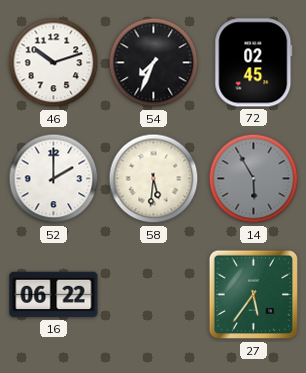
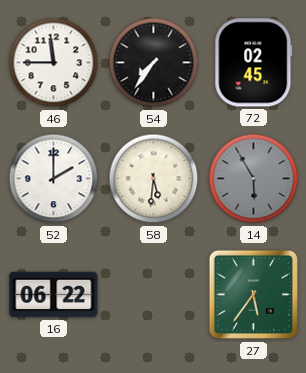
46: 10:12 -> 11:45 (54, 63)
54: 7:34 -> 7:36 (154, 63)
